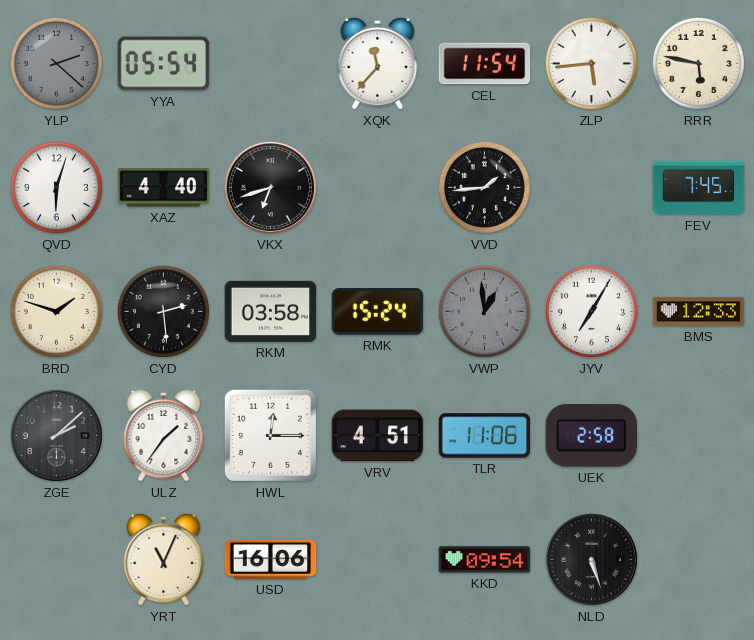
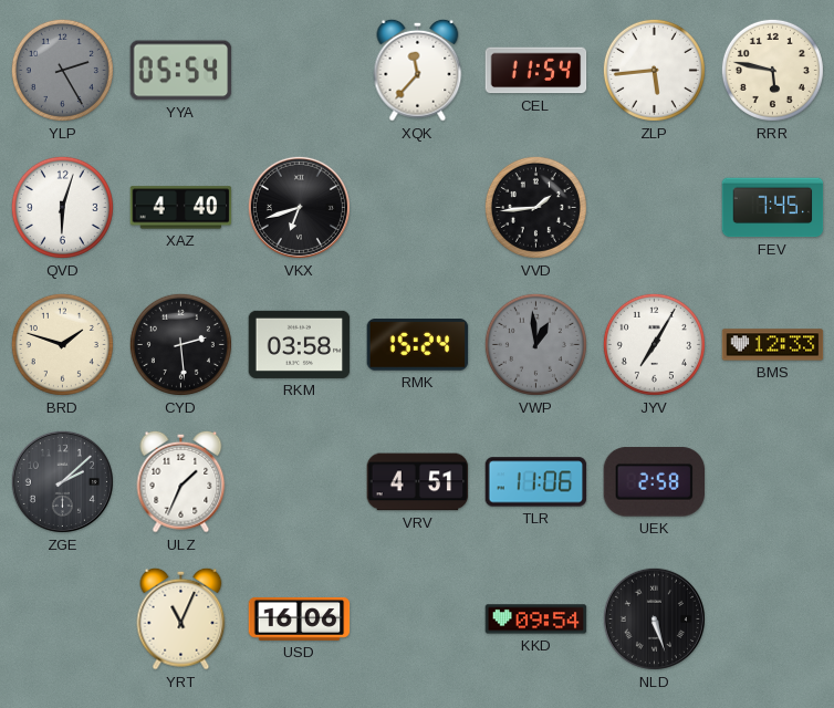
YLP: 2:22 -> 2:25 (62, 70)
ULZ: 1:36 -> 1:34 (181, 481)
HWL: 12:15 -> none (270, 435)
